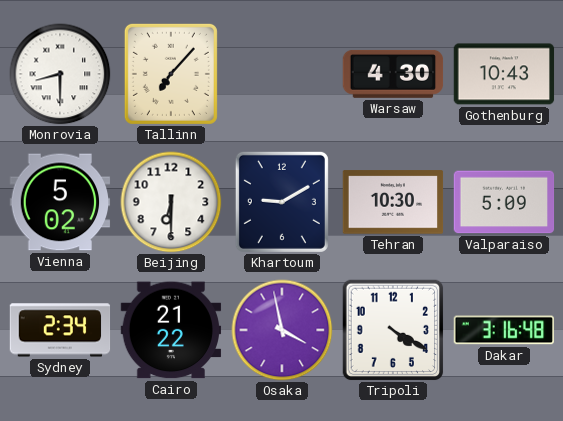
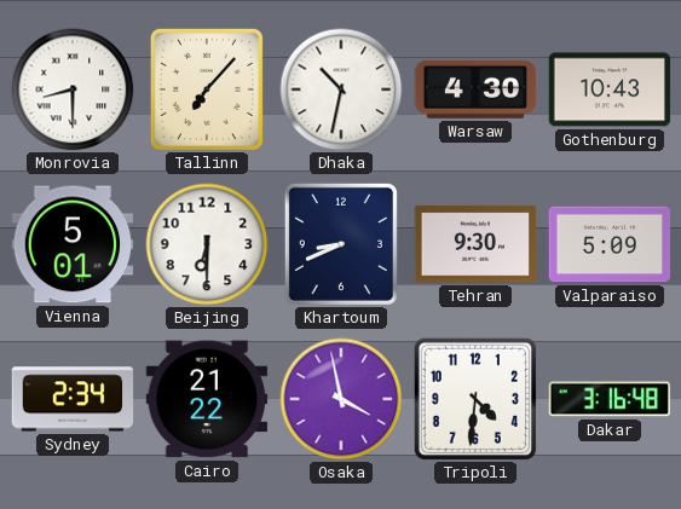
Dhaka: none -> 10:32 (341, 89)
Vienna: 5:02 -> 5:01 (73, 244)
Khartoum: 9:10 -> 8:41 (341, 244)
Tehran: 10:30 -> 9:30 (475, 244)
Tripoli: 4:20 -> 4:31 (475, 399)
